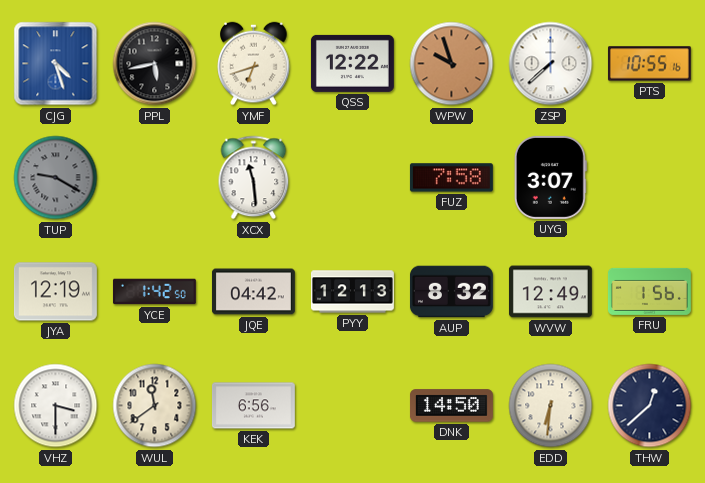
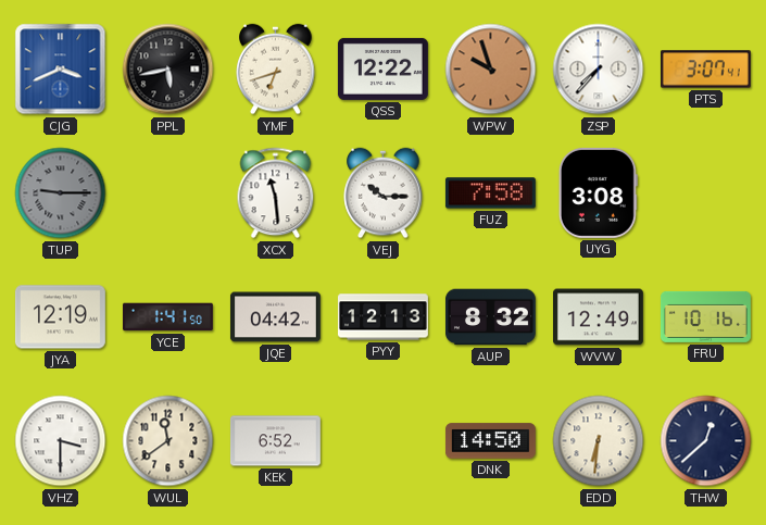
CJG: 4:27 -> 3:41 (61, 70)
ZSP: 7:38 -> 7:37 (599, 70)
PTS: 10:55 -> 3:07 (705, 70)
TUP: 9:20 -> 9:15 (61, 193)
VEJ: none -> 10:15 (384, 193)
UYG: 3:07 -> 3:08 (598, 192)
YCE: 1:42 -> 1:41 (167, 317)
FRU: 1:56 -> 10:16 (705, 316)
KEK: 6:56 -> 6:52 (275, 441)
